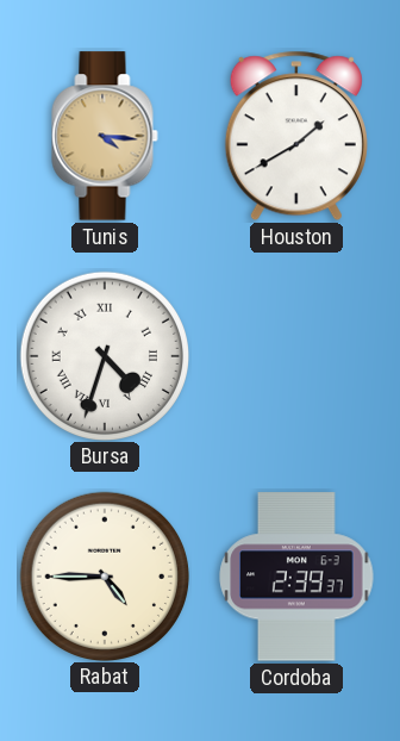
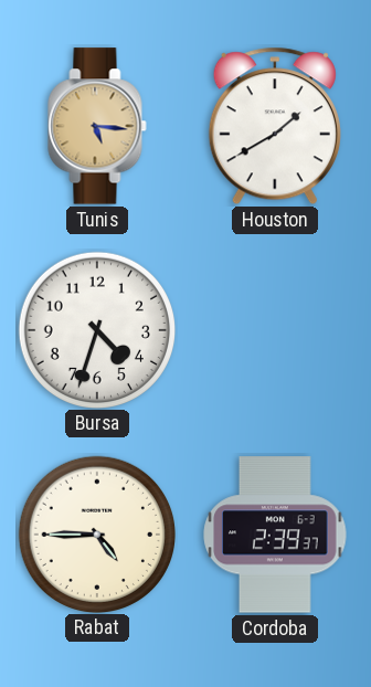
Tunis: 4:16 -> 5:16 (97, 126)
Bursa numerals: Roman -> Arabic (96, 329)
